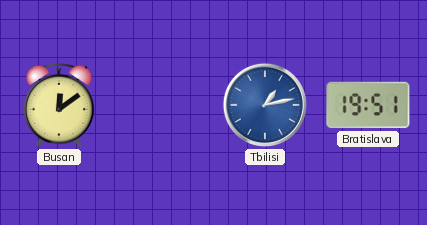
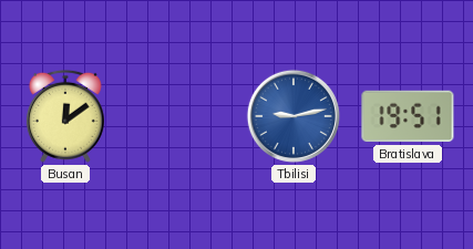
Tbilisi: 1:13 -> 9:13 (294, 116)
